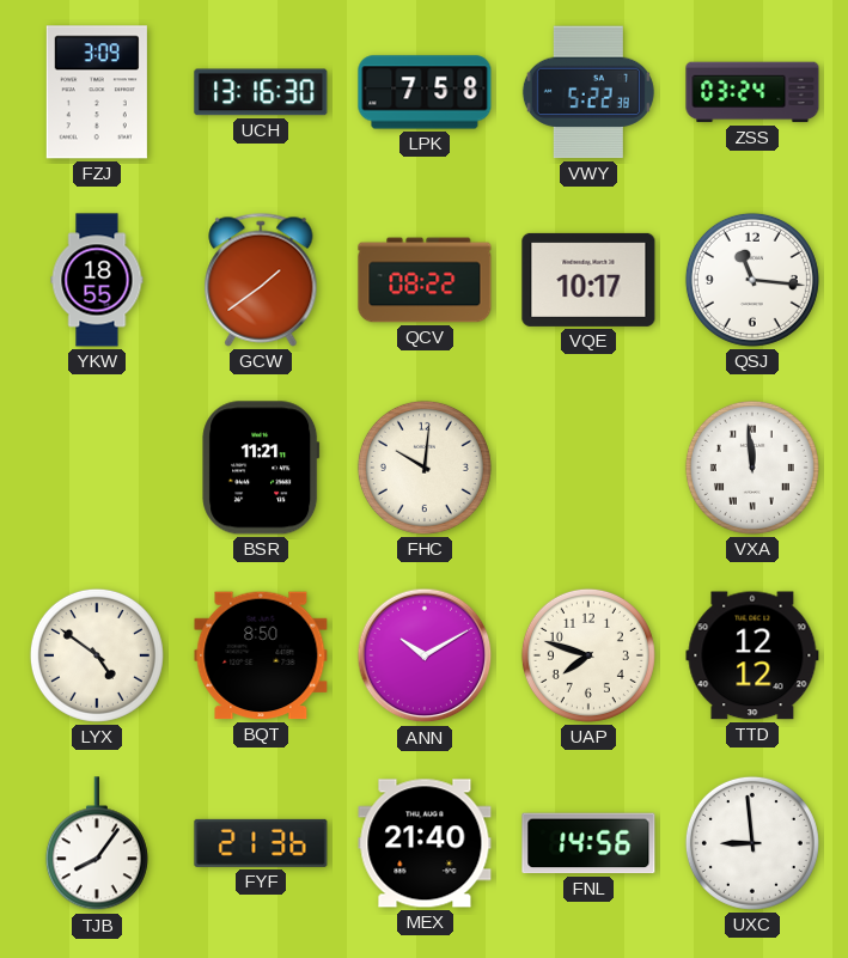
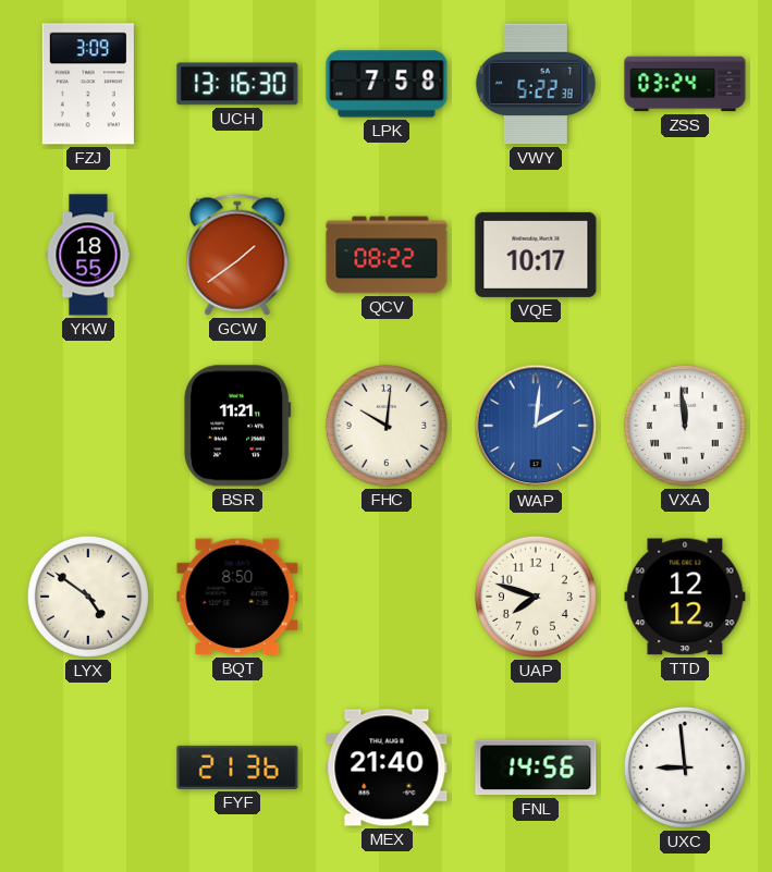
QSJ: 11:16 -> none (752, 280)
WAP: none -> 2:01 (536, 426)
ANN: 10:10 -> none (425, 655)
TJB: 8:06 -> none (97, 844)
